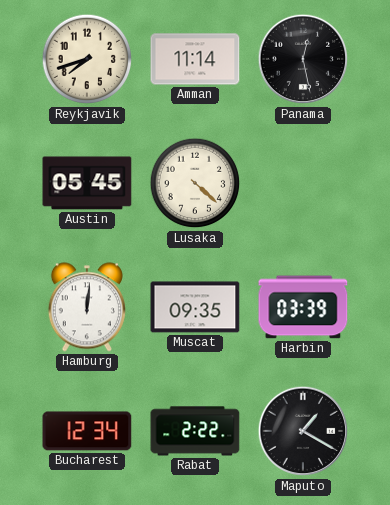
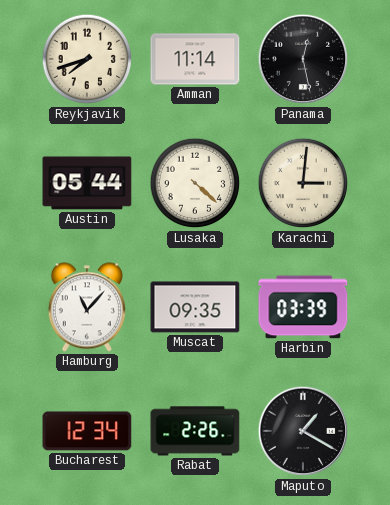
Austin: 05:45 -> 05:44 (87, 183)
Karachi: none -> 3:01 (303, 183)
Hamburg: 12:01 -> 11:07 (87, 307)
Rabat: 2:22 -> 2:26 (195, 431)
